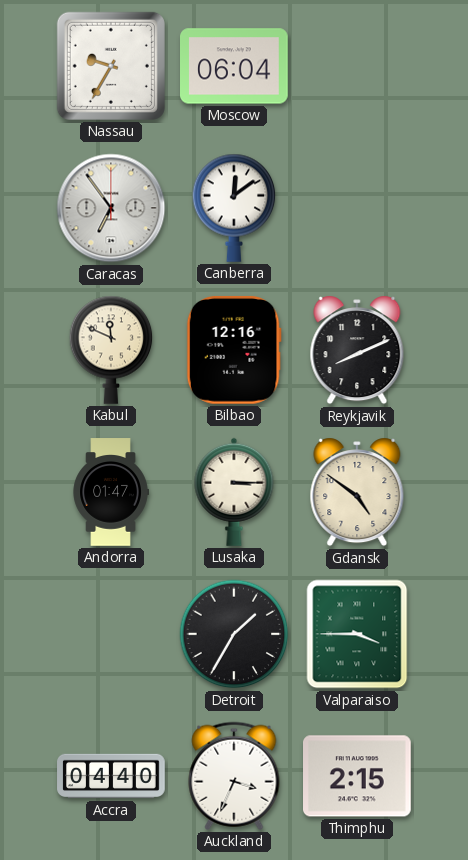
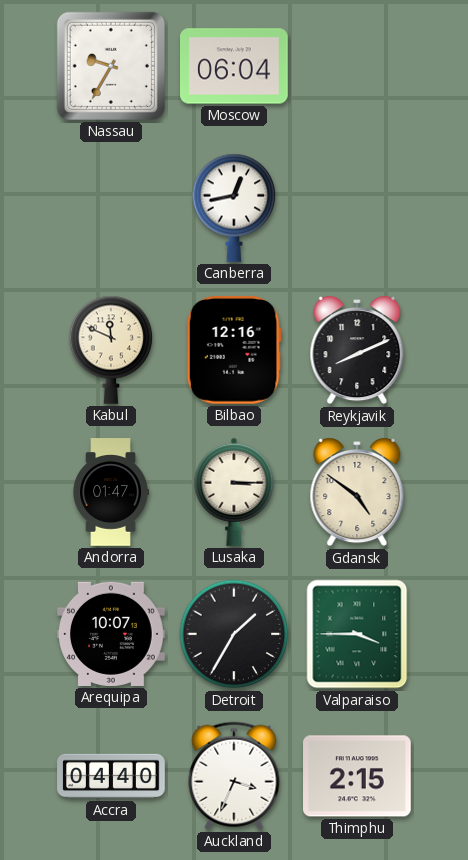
Caracas: 6:54 -> none (111, 208)
Canberra: 12:09 -> 12:43 (234, 208)
Arequipa: none -> 10:07 (112, 634)
